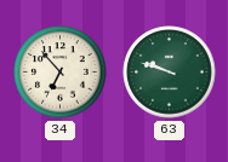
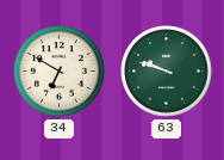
34: 6:53 -> 6:50 (60, 72)
